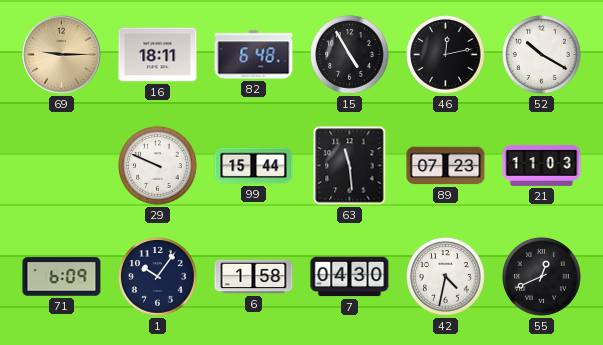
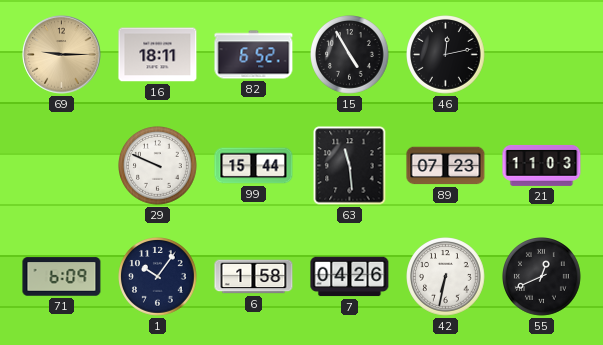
82: 6:48 -> 6:52 (254, 55)
52: 10:20 -> none (542, 55)
7: 04:30 -> 04:26 (350, 277)
42: 4:32 -> 6:32 (446, 277)
